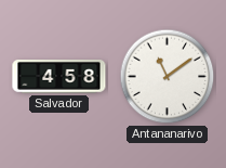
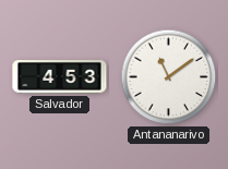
Salvador: 4:58 -> 4:53 (60, 77)
